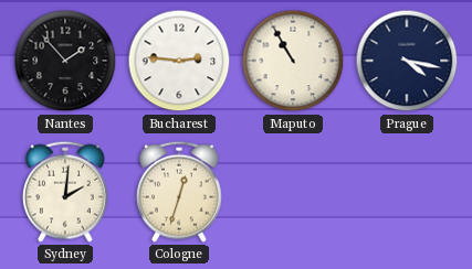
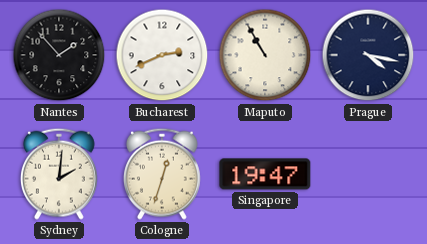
Bucharest: 2:46 -> 2:41 (162, 55)
Singapore: none -> 19:47 (265, 174)
